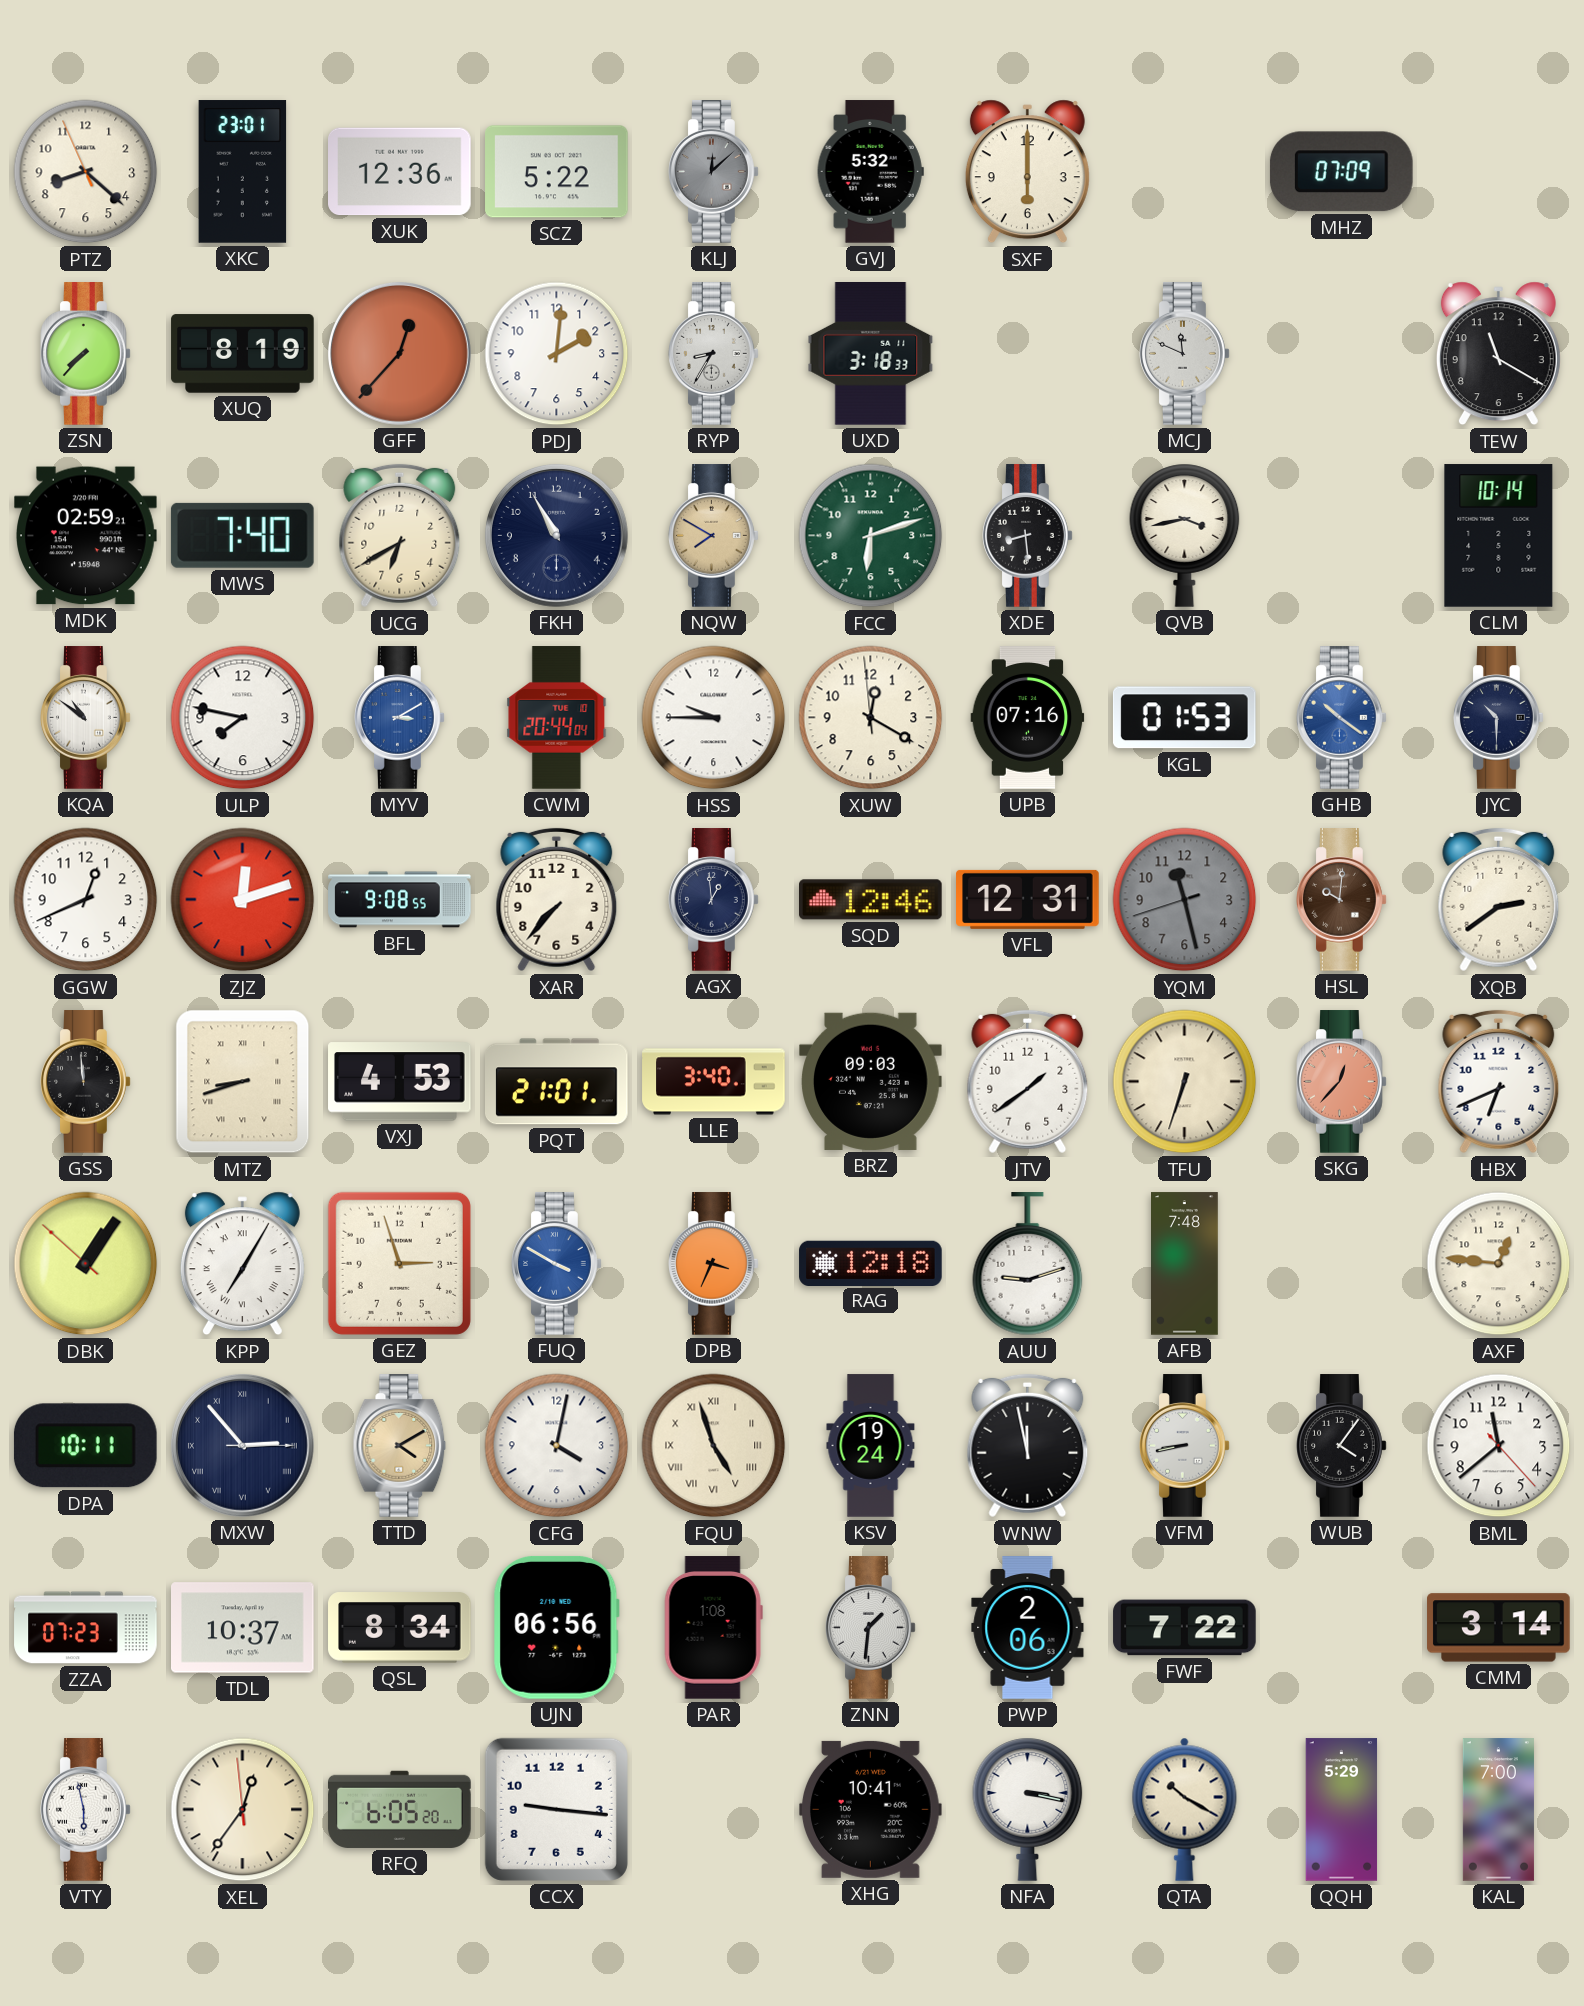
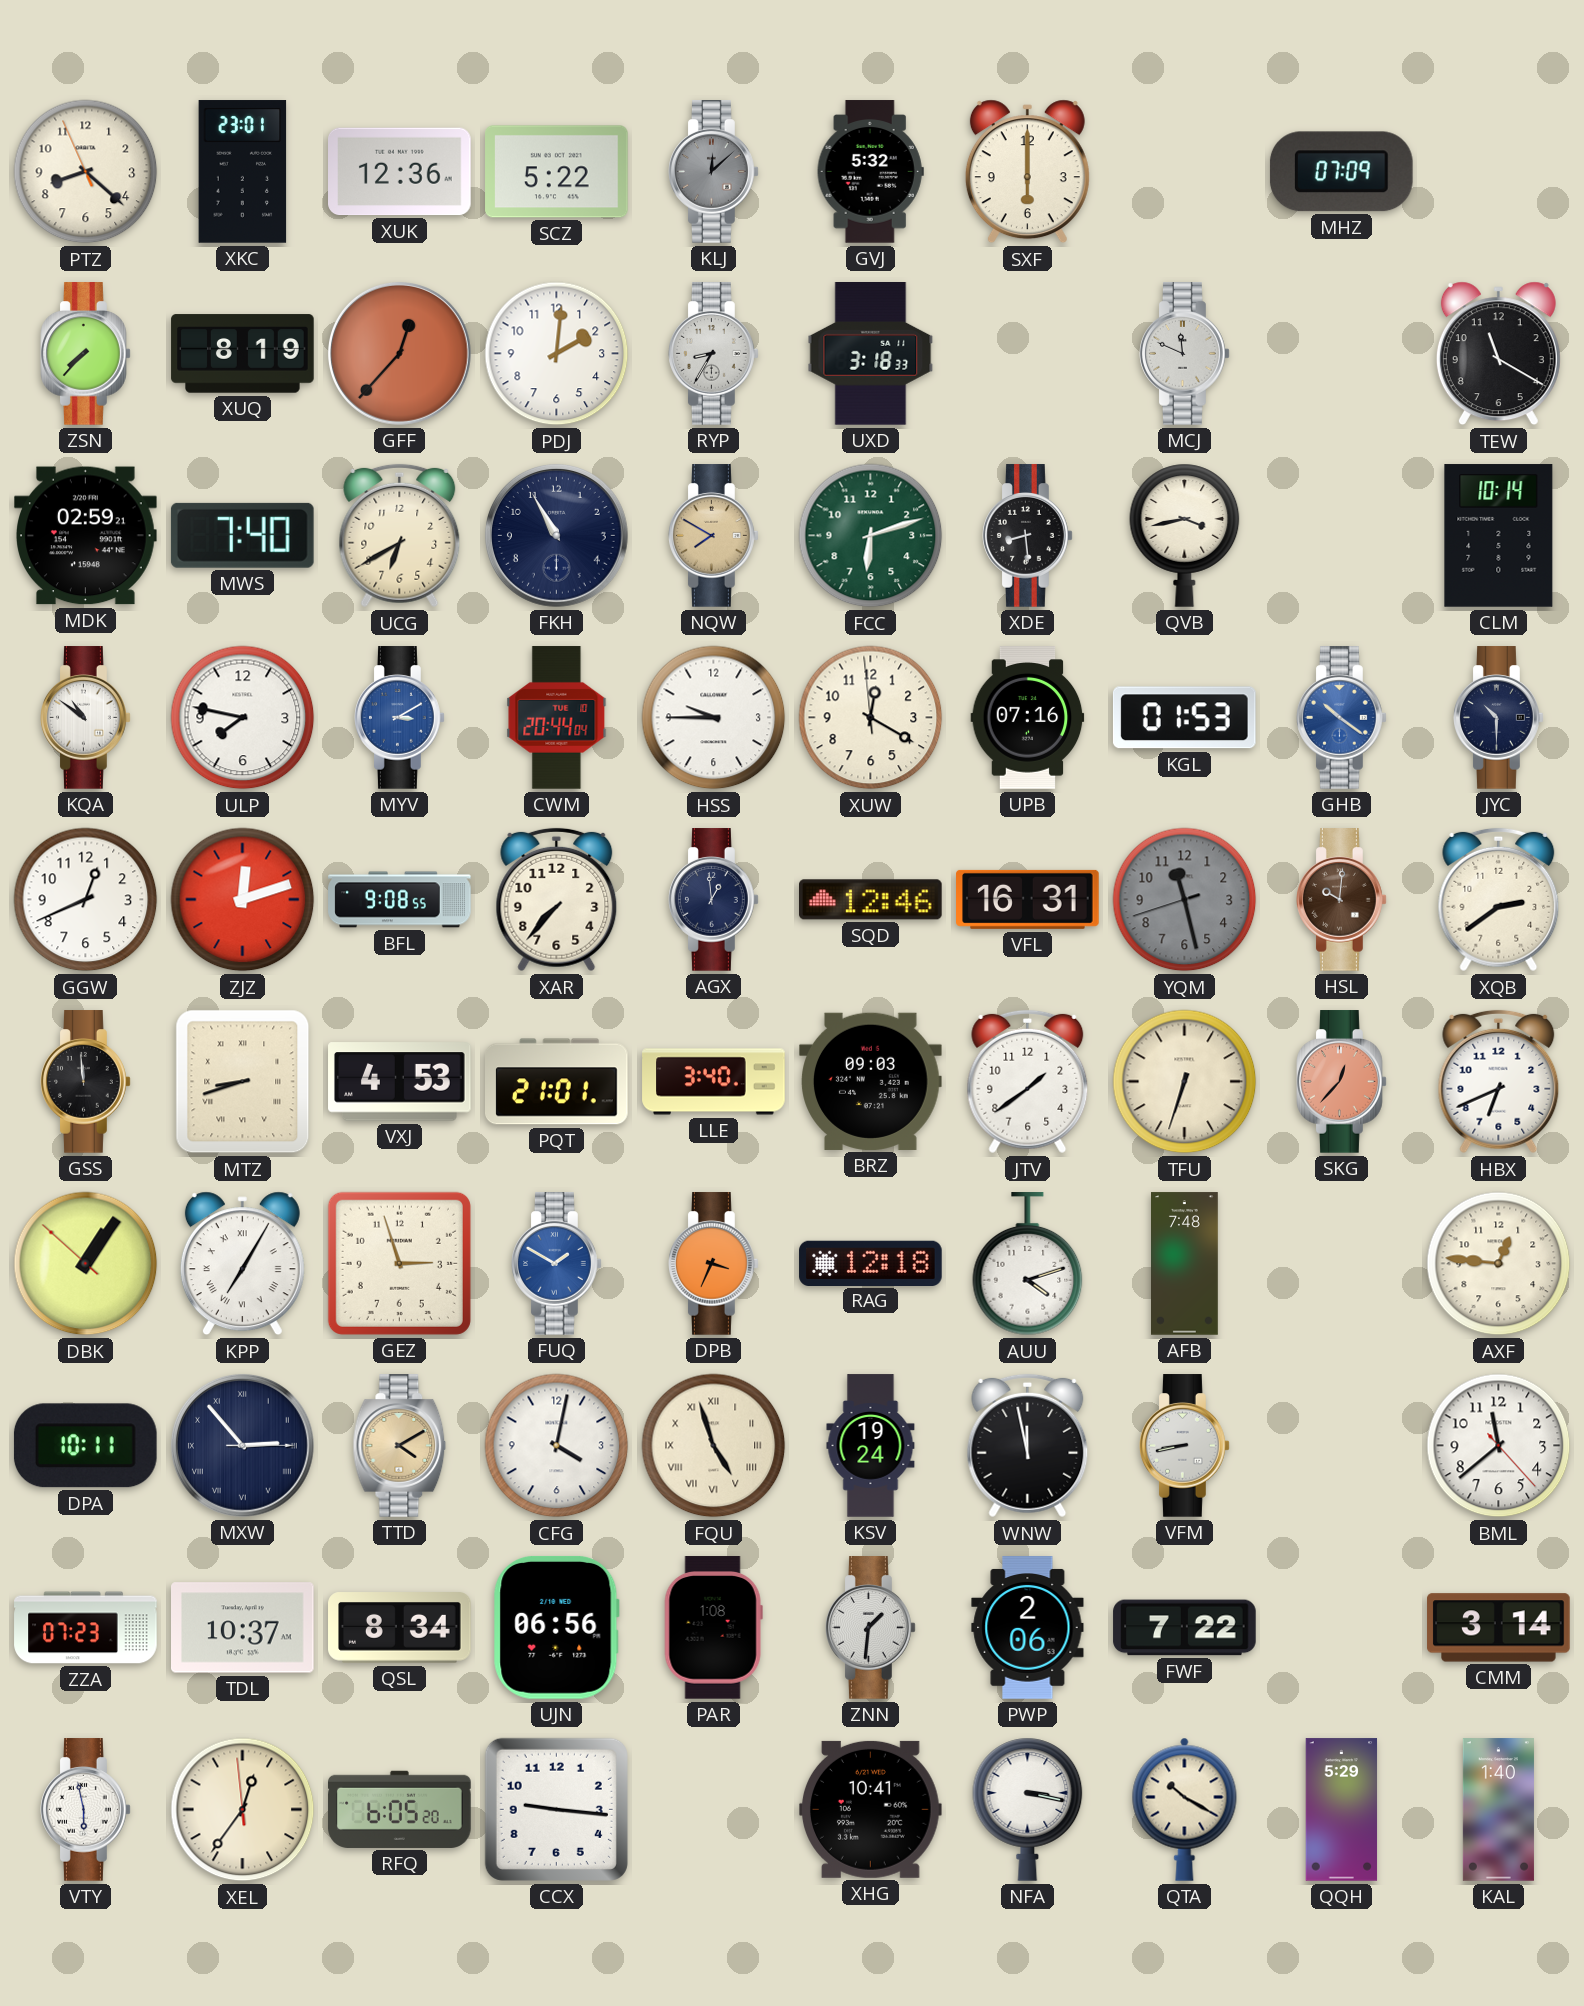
VFL: 12:31 -> 16:31 (1028, 899)
FUQ: 3:50 -> 1:50 (557, 1264)
AUU: 9:12 -> 4:12 (1028, 1264)
WUB: 4:06 -> none (1342, 1446)
KAL: 7:00 -> 1:40 (1498, 1810)
